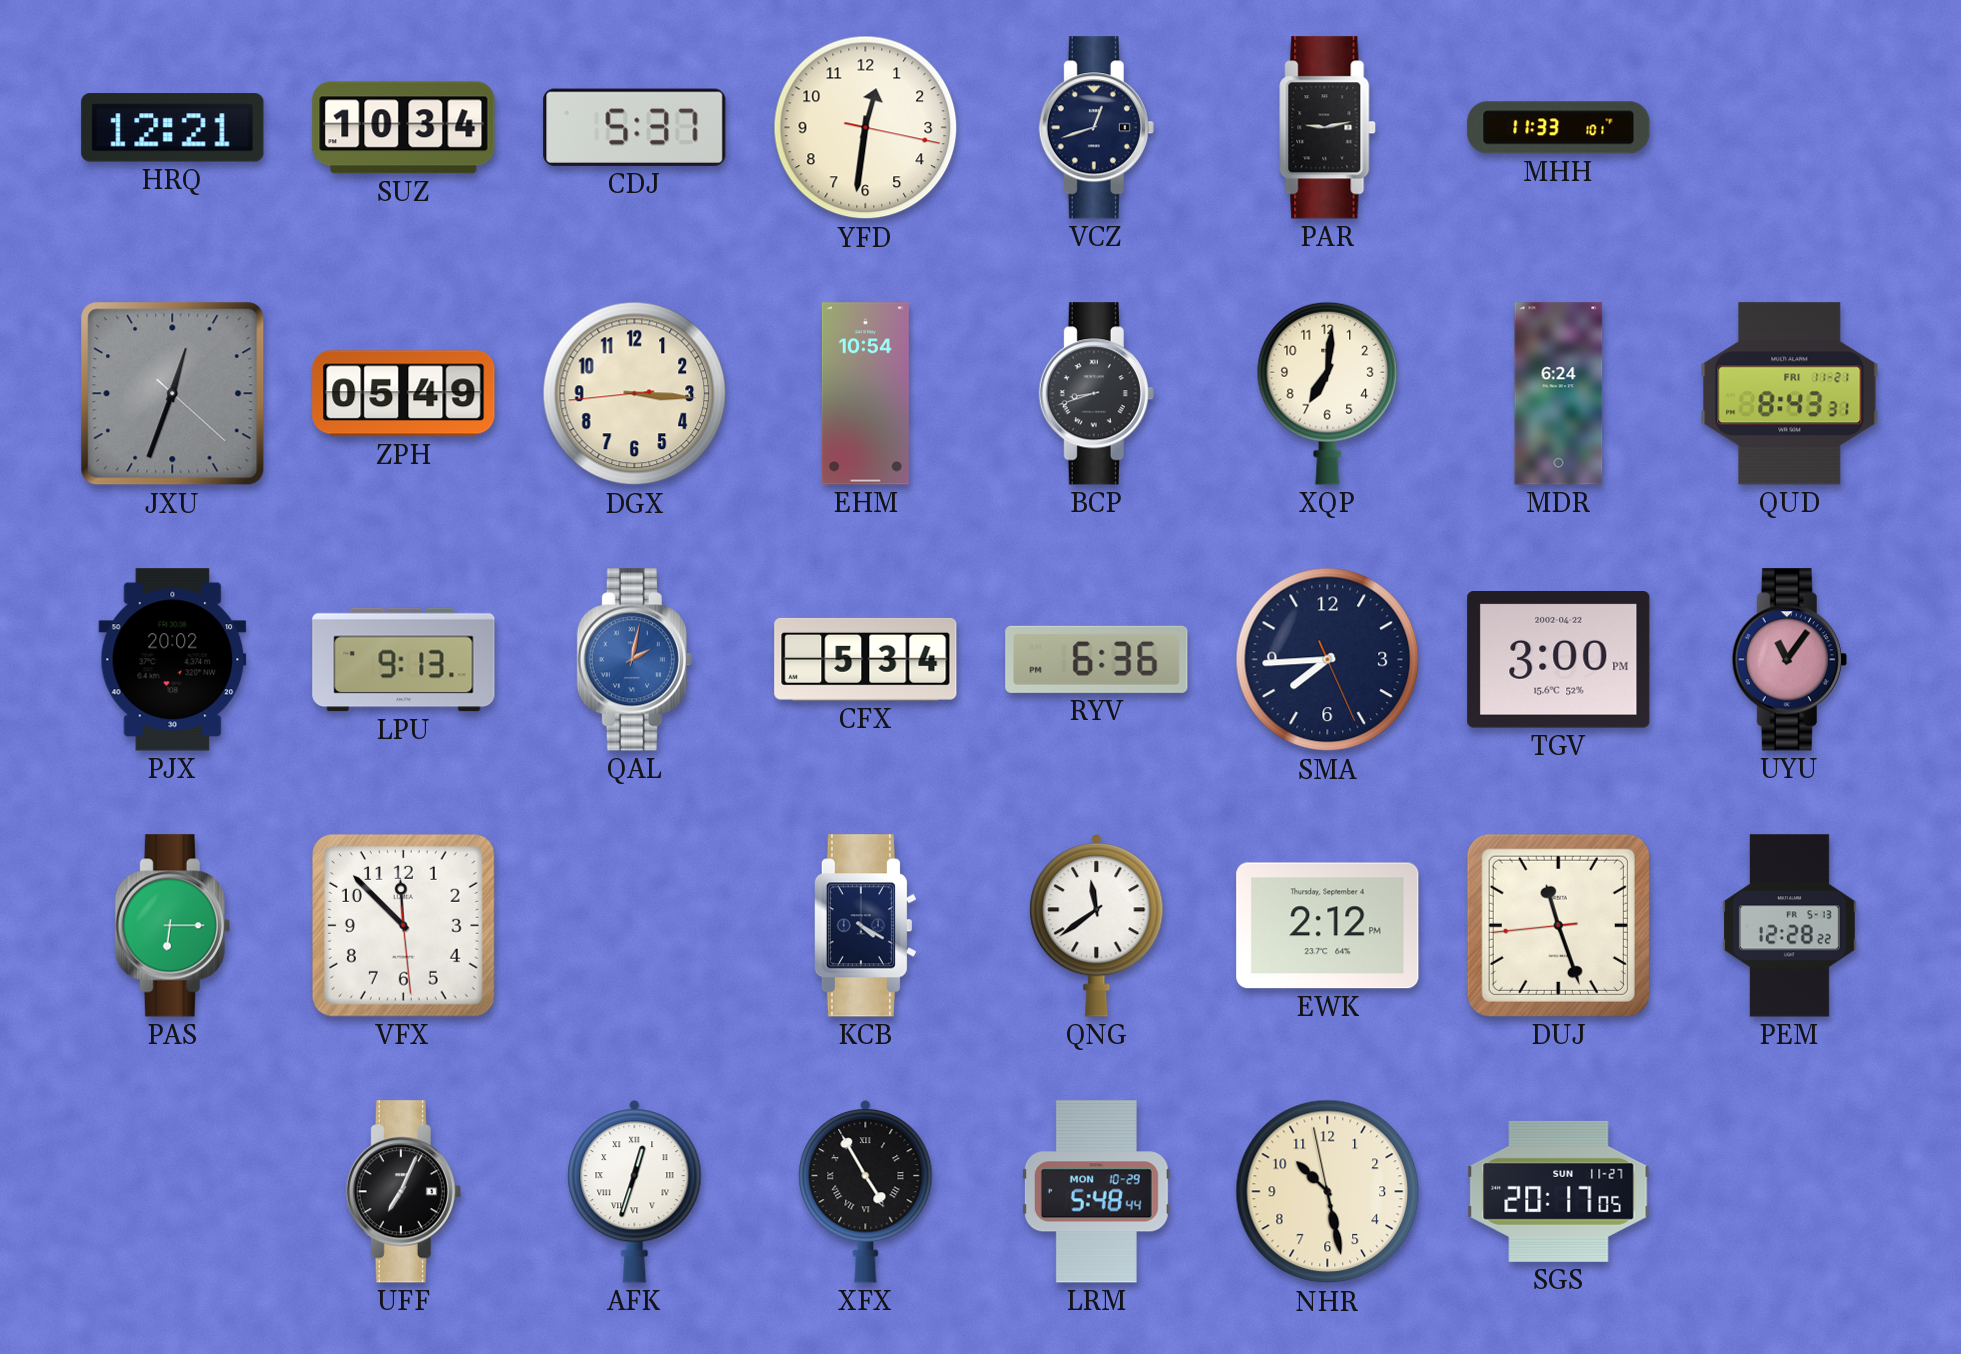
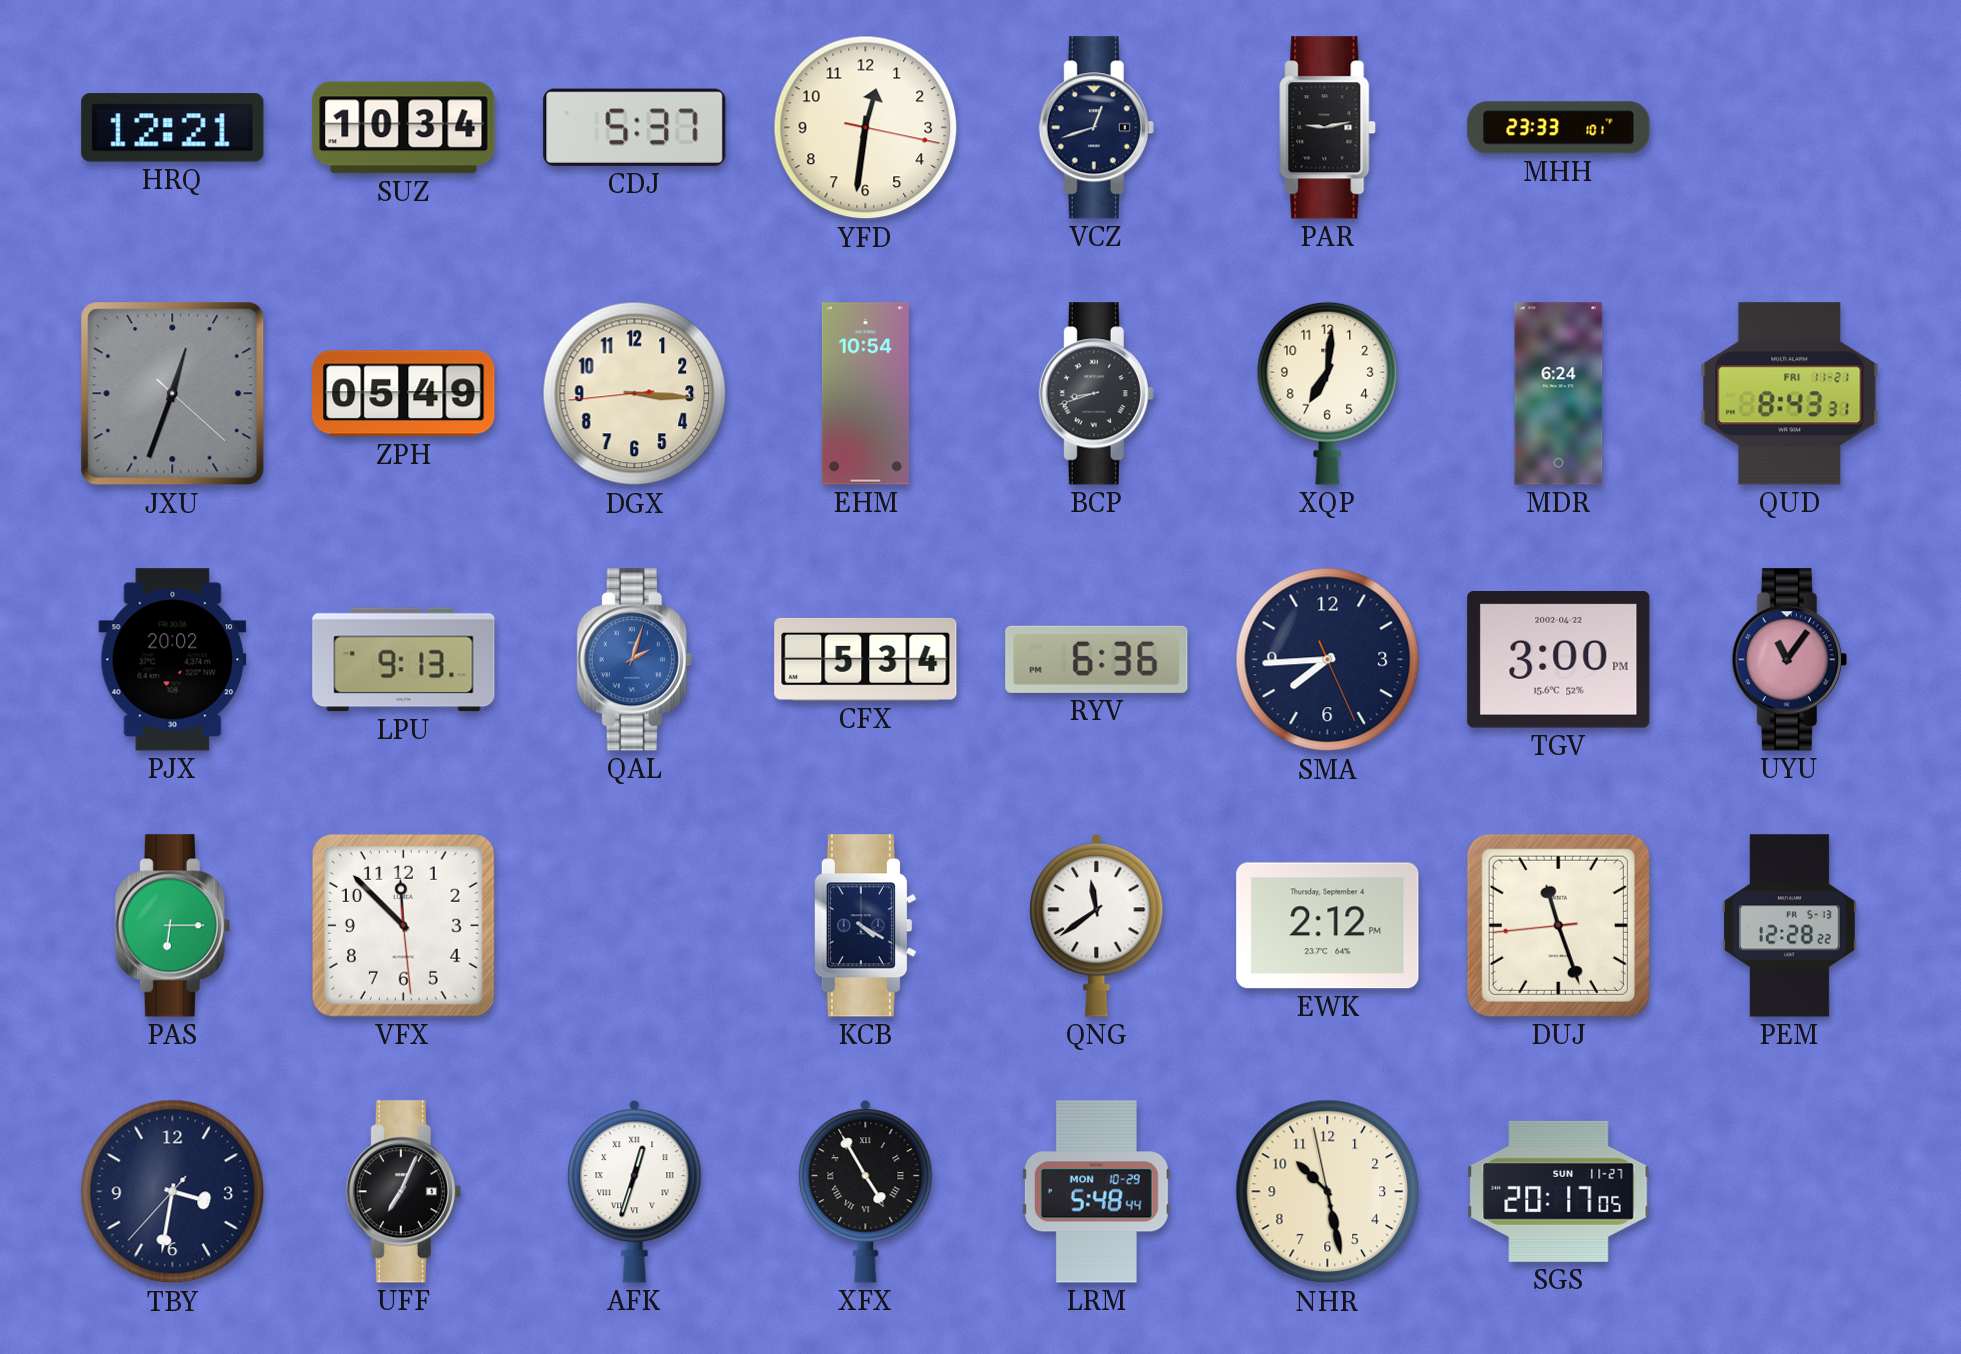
MHH: 11:33 -> 23:33 (1559, 128)
QAL: 2:02 -> 2:03 (634, 660)
TBY: none -> 3:31 (173, 1192)
